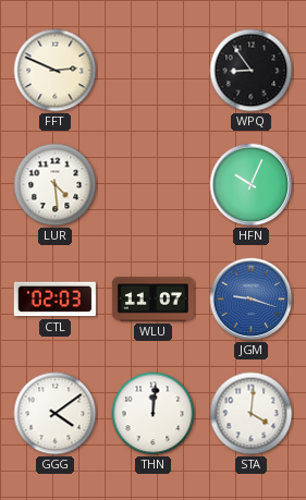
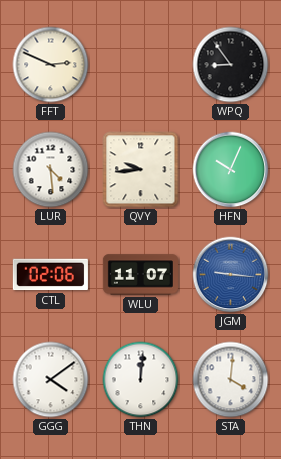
QVY: none -> 9:44 (141, 170)
CTL: 02:03 -> 02:06 (50, 275)
JGM: 9:18 -> 9:16 (231, 275)
